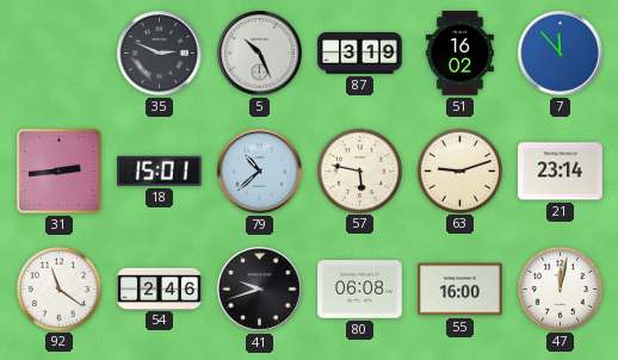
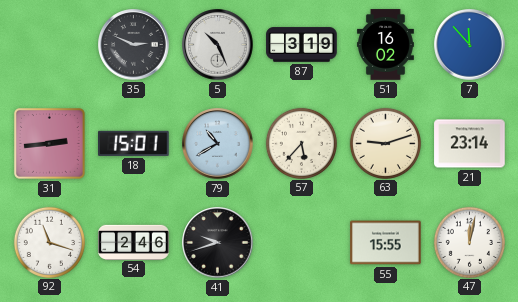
79: 10:38 -> 10:40 (218, 144)
57: 5:47 -> 5:37 (301, 143)
92: 11:21 -> 11:18 (49, 242)
80: 06:08 -> none (360, 290)
55: 16:00 -> 15:55 (386, 243)
